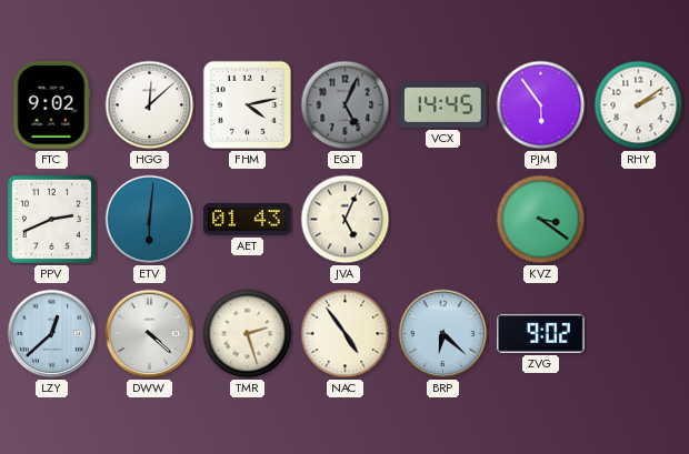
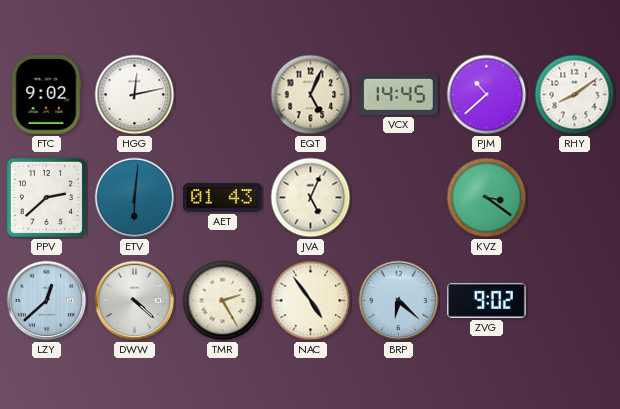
HGG: 12:08 -> 12:13 (135, 95)
FHM: 4:13 -> none (248, 105)
EQT dial: grey -> cream (311, 95)
PJM: 5:54 -> 10:38 (487, 95)
RHY: 2:09 -> 8:09 (575, 95)
PPV: 2:41 -> 2:38 (46, 197)
TMR: 2:27 -> 2:25 (223, 301)
